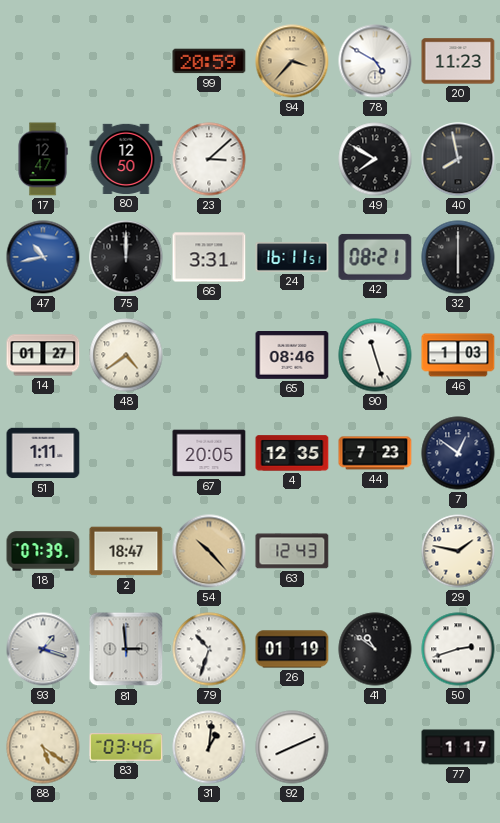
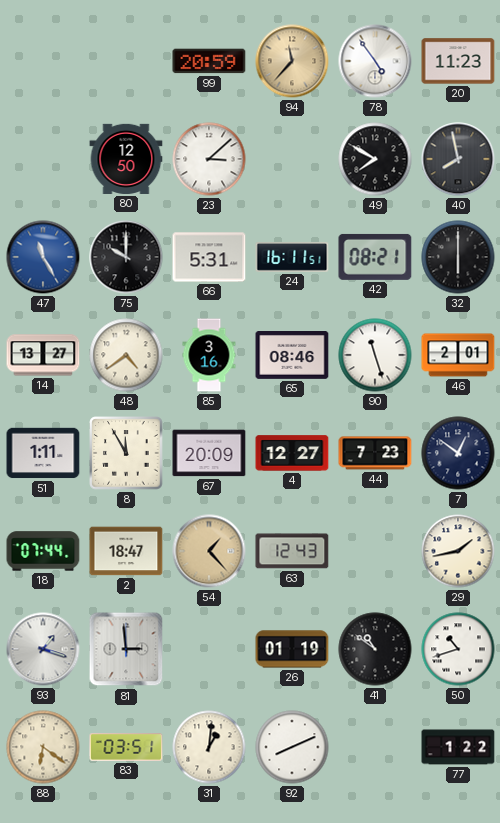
94: 3:37 -> 11:37 (292, 61)
78: 4:50 -> 4:54 (375, 61)
17: 12:47 -> none (43, 159)
47: 10:43 -> 11:25 (43, 257)
75: 12:00 -> 10:00 (126, 257)
66: 3:31 -> 5:31 (209, 257)
14: 01:27 -> 13:27 (43, 355)
85: none -> 3:16 (209, 355)
46: 1:03 -> 2:01 (458, 355)
8: none -> 11:55 (126, 453)
67: 20:05 -> 20:09 (209, 453)
4: 12:35 -> 12:27 (292, 453)
18: 07:39 -> 07:44 (43, 551)
54: 10:23 -> 1:23 (209, 551)
29: 1:47 -> 1:43 (458, 551)
79: 10:33 -> none (209, 649)
50: 2:42 -> 10:42 (458, 649)
88: 5:21 -> 6:21 (43, 747)
83: 03:46 -> 03:51 (126, 747)
77: 1:17 -> 1:22 (458, 747)
